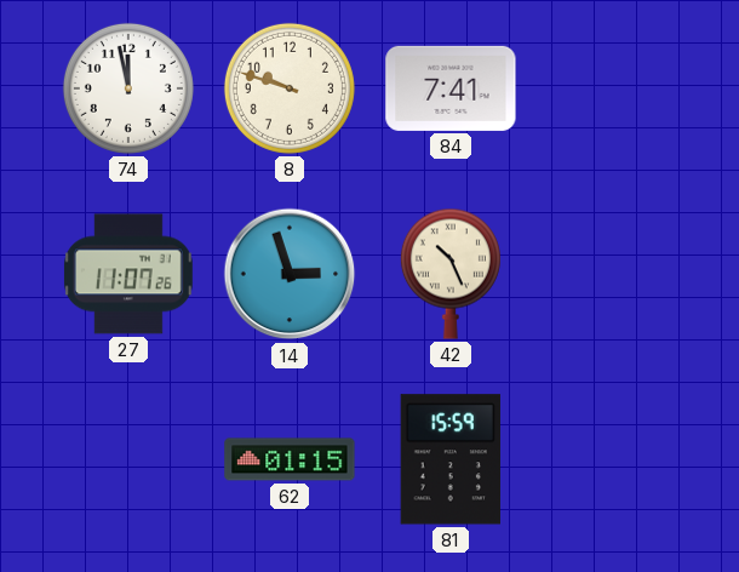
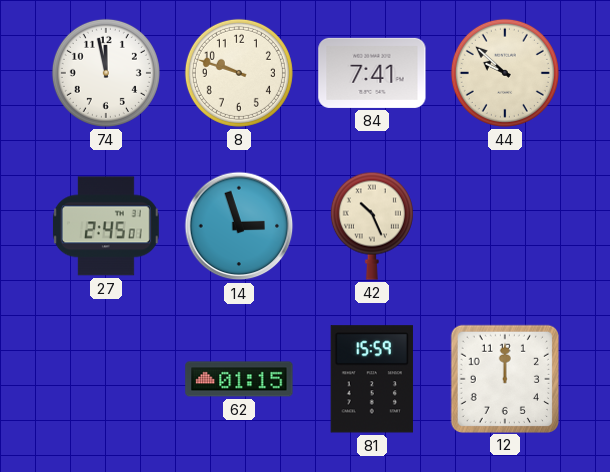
44: none -> 9:52 (505, 73)
27: 11:07 -> 2:45 (106, 226)
12: none -> 12:00 (504, 378)
